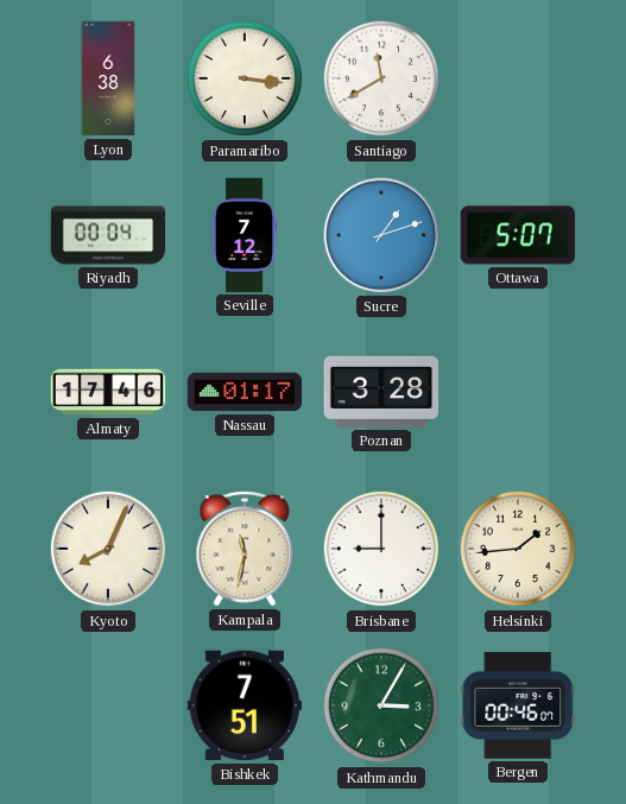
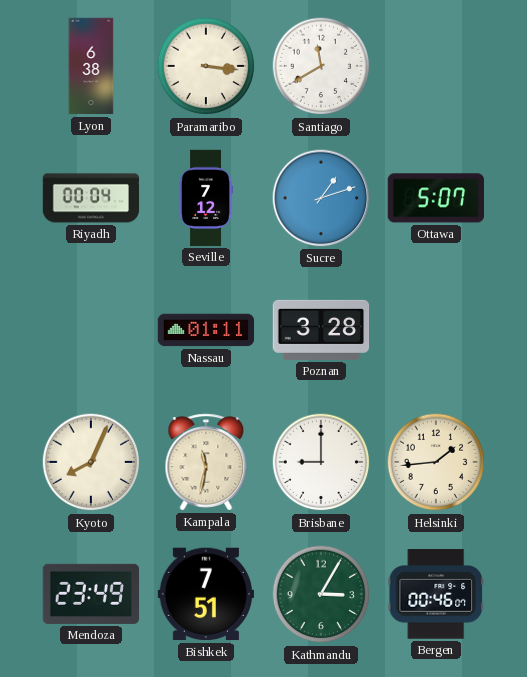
Almaty: 17:46 -> none (108, 392)
Nassau: 01:17 -> 01:11 (206, 330)
Mendoza: none -> 23:49 (90, 594)
